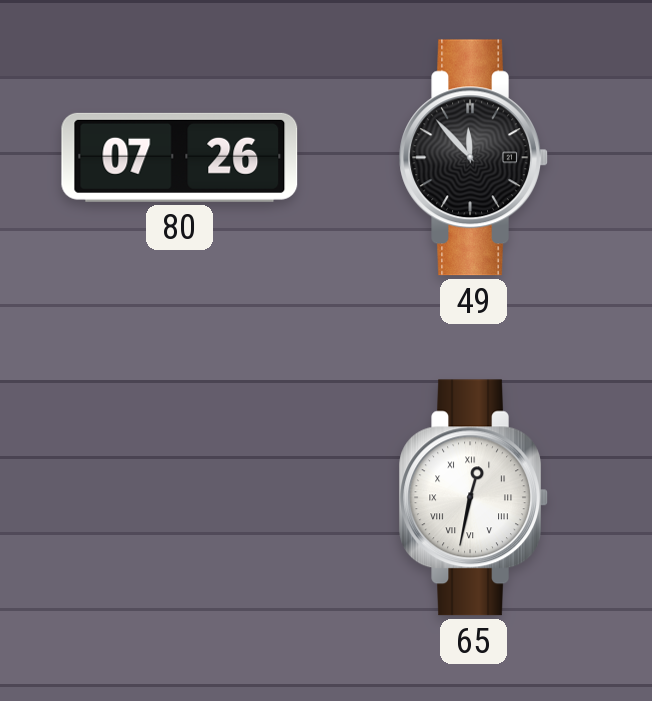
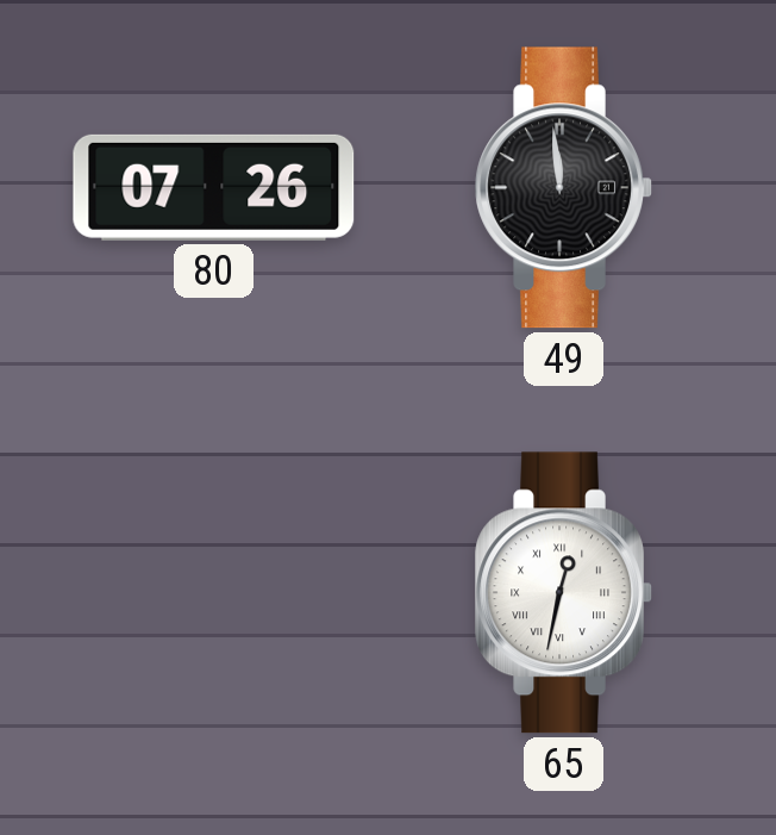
49: 11:53 -> 11:59 (564, 188)
